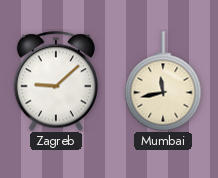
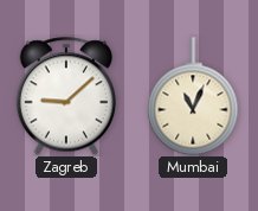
Mumbai: 11:43 -> 11:04 (193, 96)
